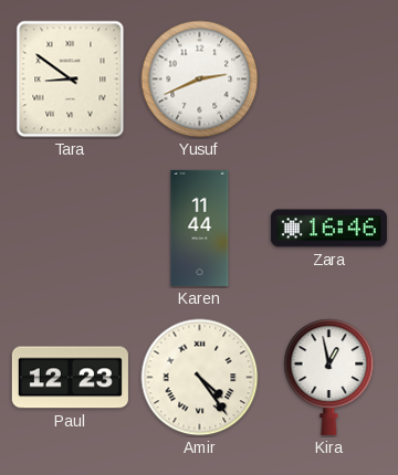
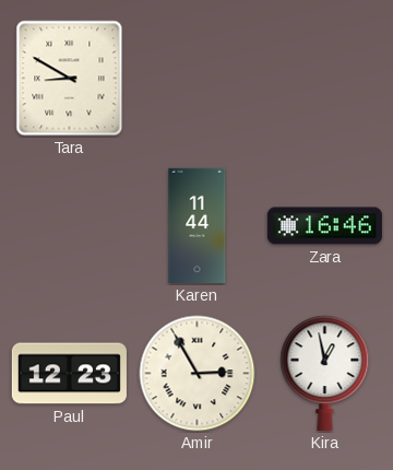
Tara: 8:51 -> 8:50 (70, 79)
Yusuf: 2:41 -> none (200, 80)
Amir: 4:24 -> 2:55 (198, 374)
